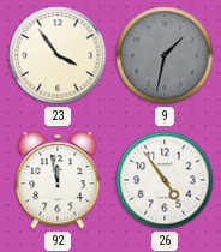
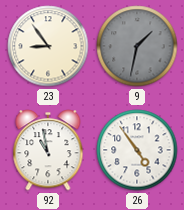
23: 3:54 -> 8:54 (48, 46)
92: 11:58 -> 10:58 (48, 150)
